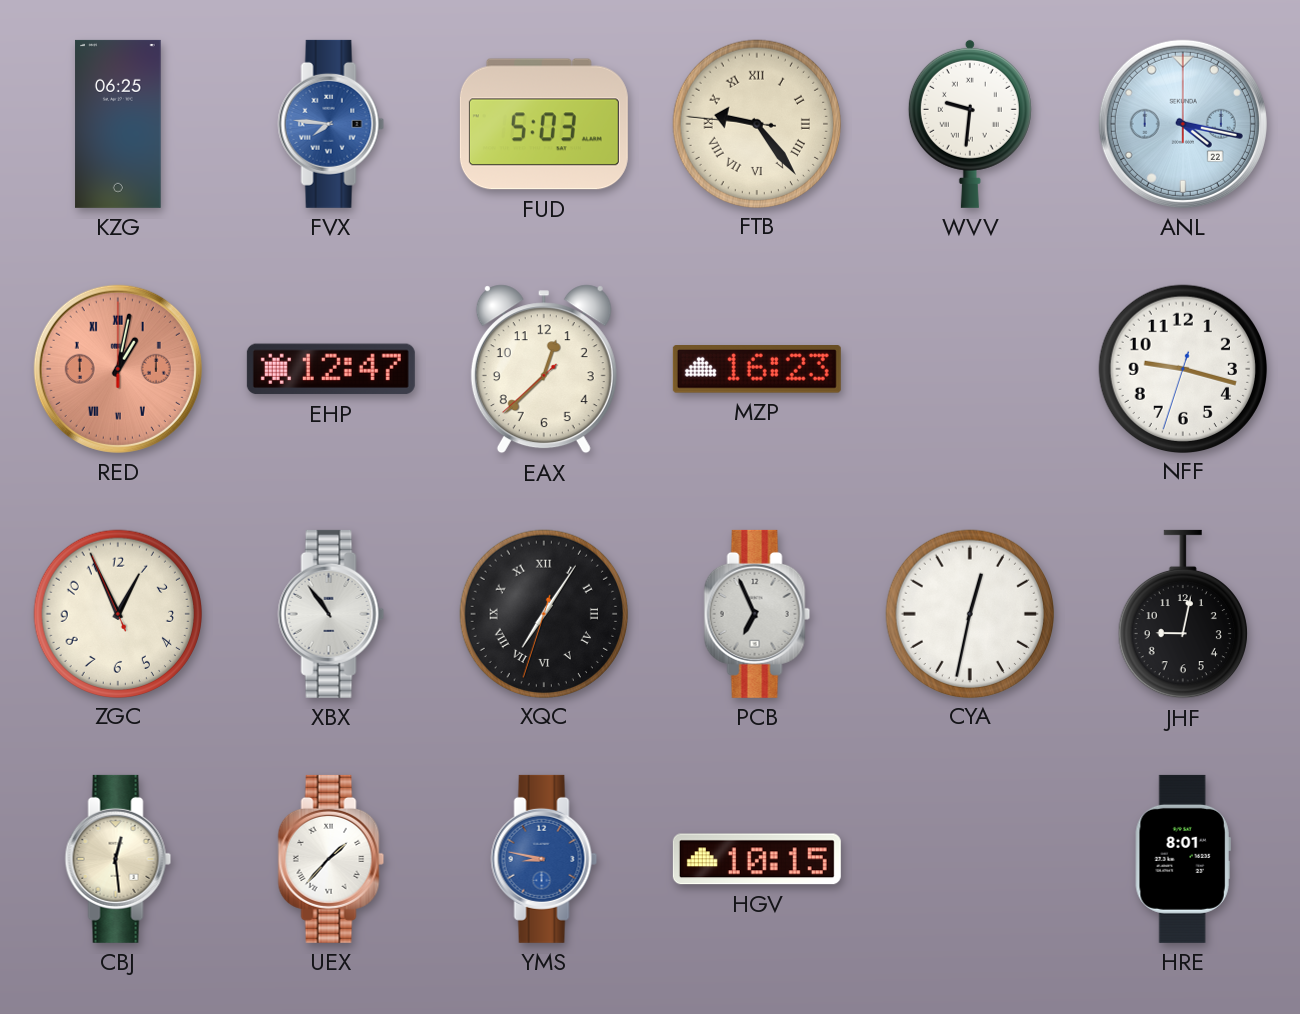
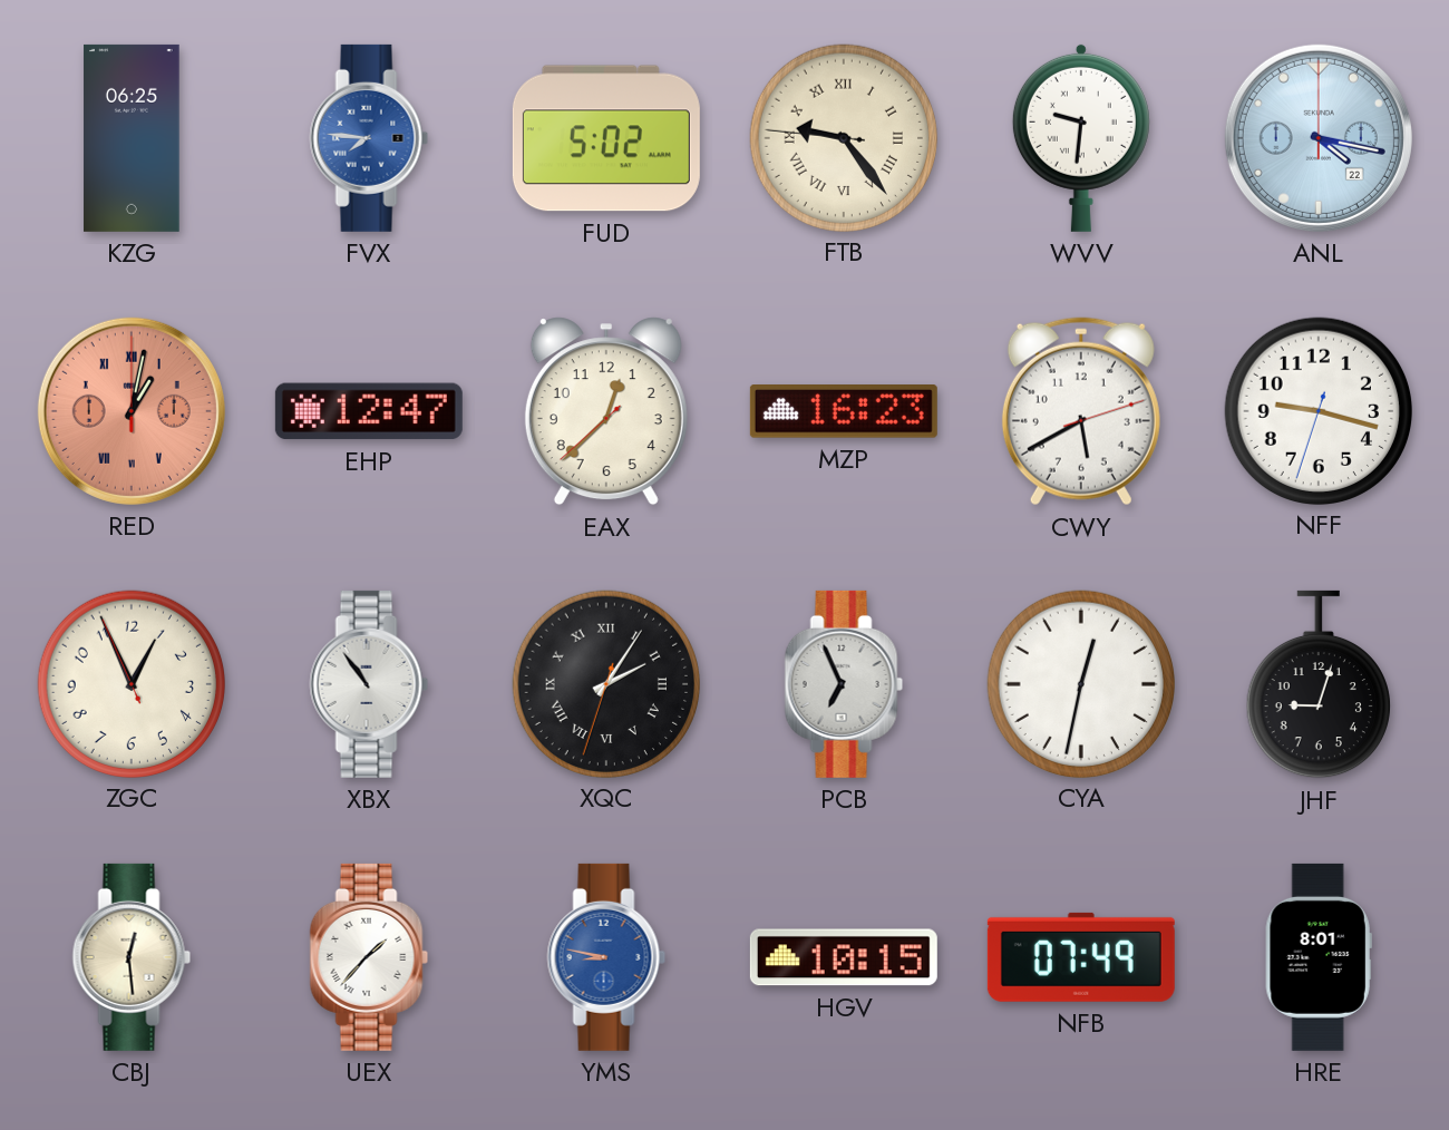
FUD: 5:03 -> 5:02 (606, 138)
CWY: none -> 5:40 (1081, 411)
XQC: 7:05 -> 2:05 (605, 683)
JHF: 9:02 -> 9:03 (1319, 684)
NFB: none -> 07:49 (1081, 957)
